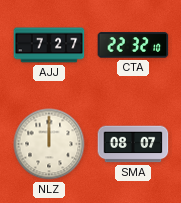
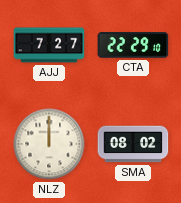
CTA: 22:32 -> 22:29 (133, 45)
SMA: 08:07 -> 08:02 (133, 144)
